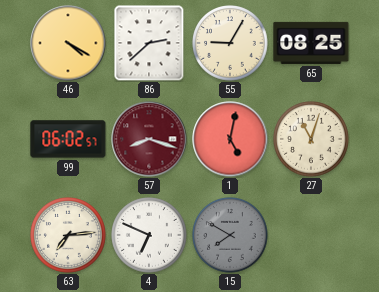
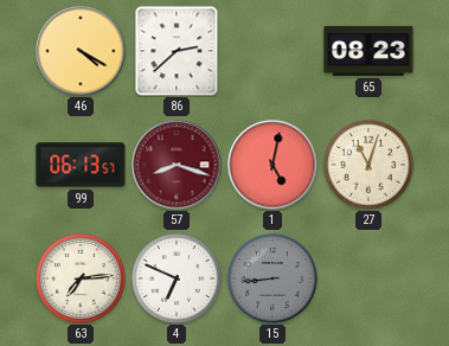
55: 9:05 -> none (230, 43)
65: 08:25 -> 08:23 (368, 51)
99: 06:02 -> 06:13 (81, 165)
15: 7:50 -> 8:44 (272, 278)
